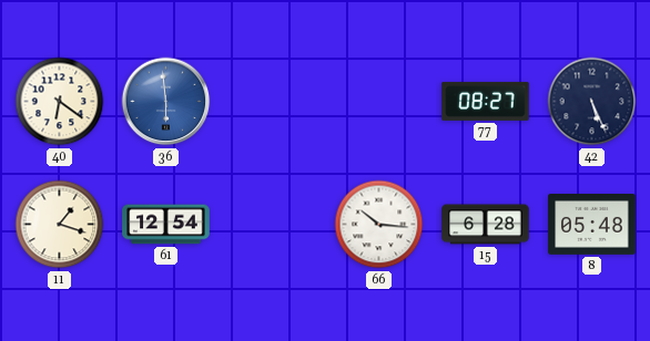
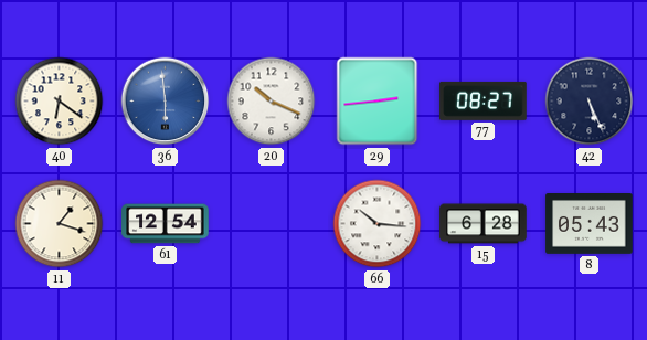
20: none -> 10:19 (272, 102)
29: none -> 2:44 (378, 102)
8: 05:48 -> 05:43 (590, 224)
